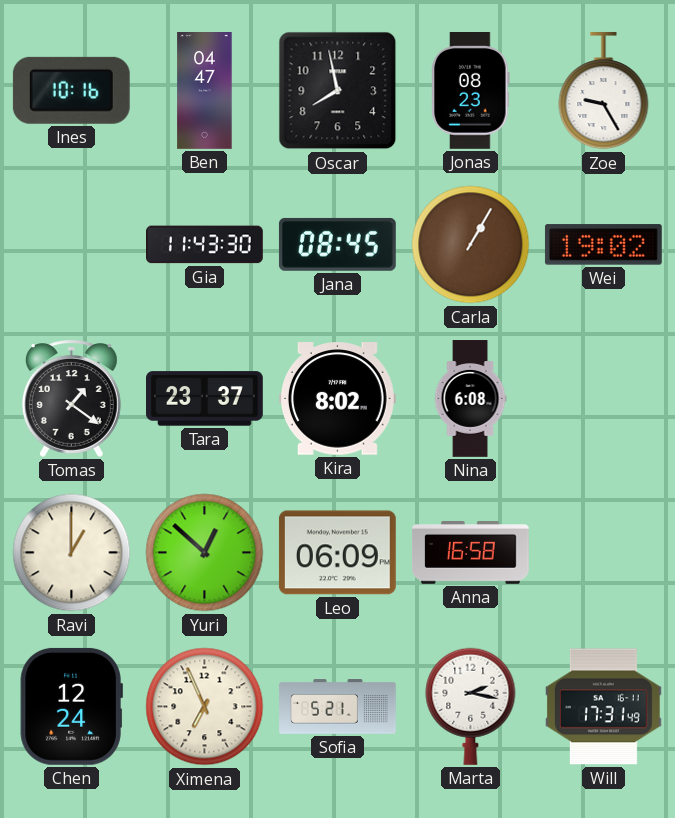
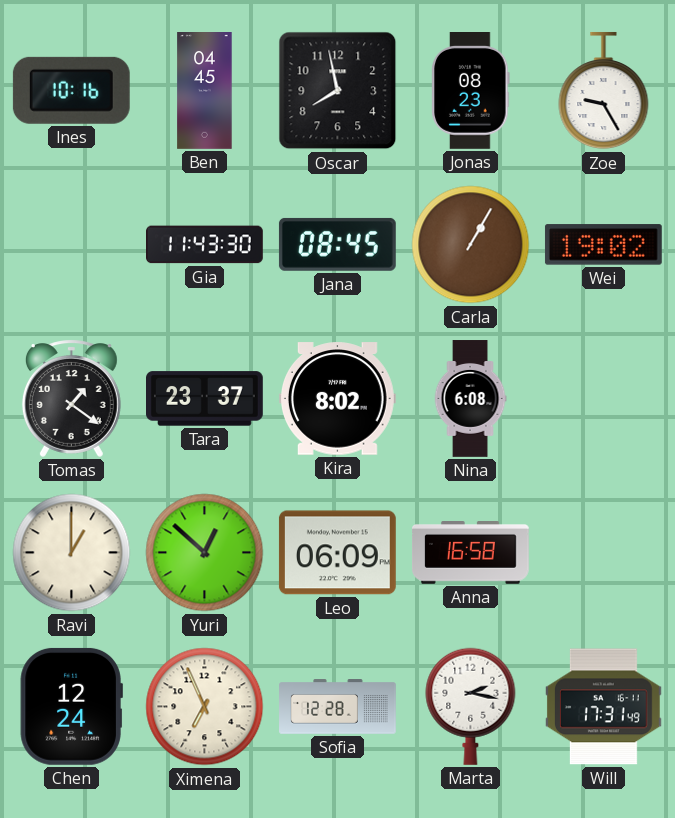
Ben: 04:47 -> 04:45 (205, 91)
Sofia: 5:21 -> 12:28 (338, 707)
